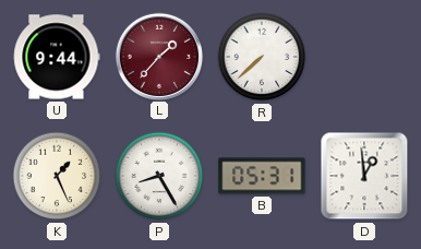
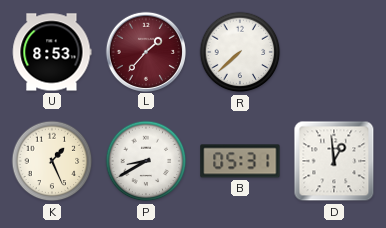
U: 9:44 -> 8:53 (52, 52)
P: 8:25 -> 8:40 (146, 161)
